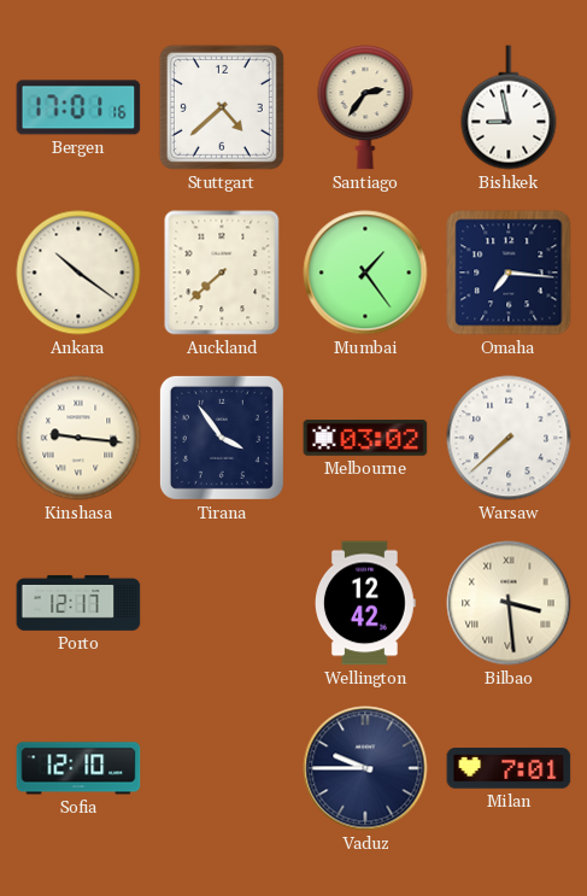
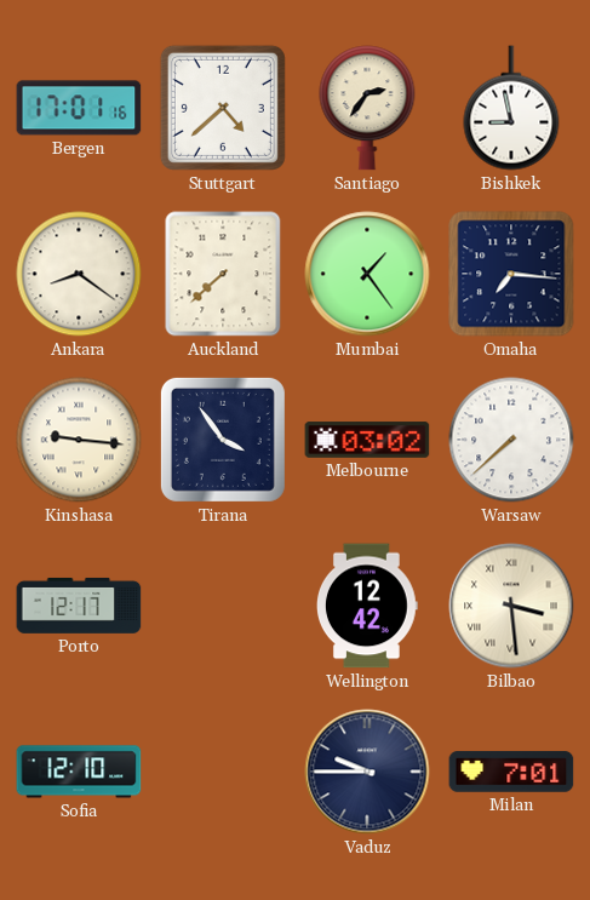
Ankara: 10:21 -> 8:21 (79, 274)
